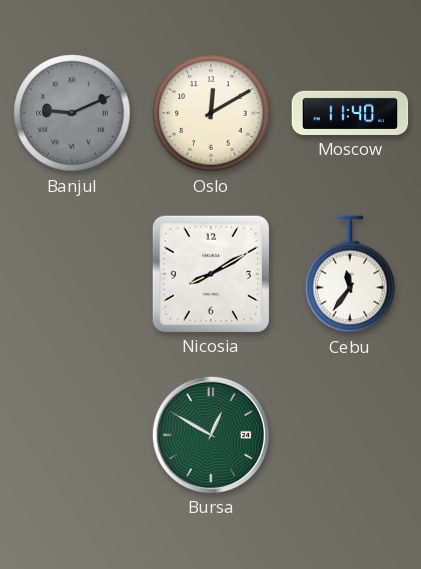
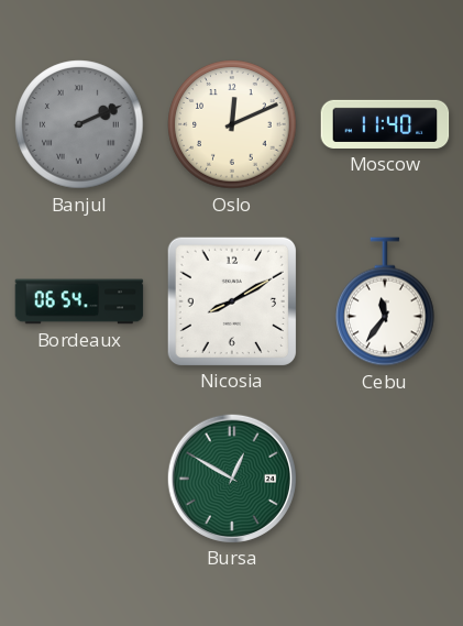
Banjul: 9:11 -> 2:11 (79, 124)
Oslo: 12:10 -> 12:11 (232, 124)
Bordeaux: none -> 06:54 (79, 301)
